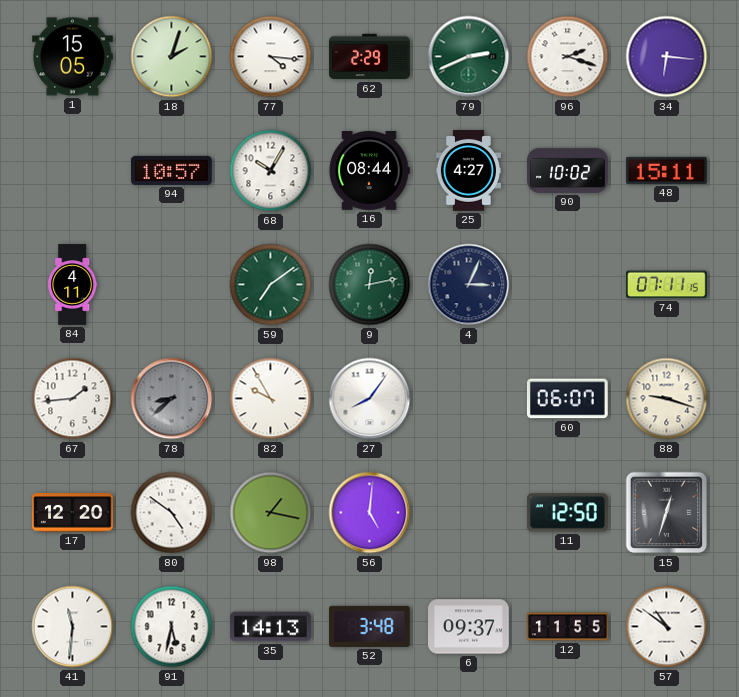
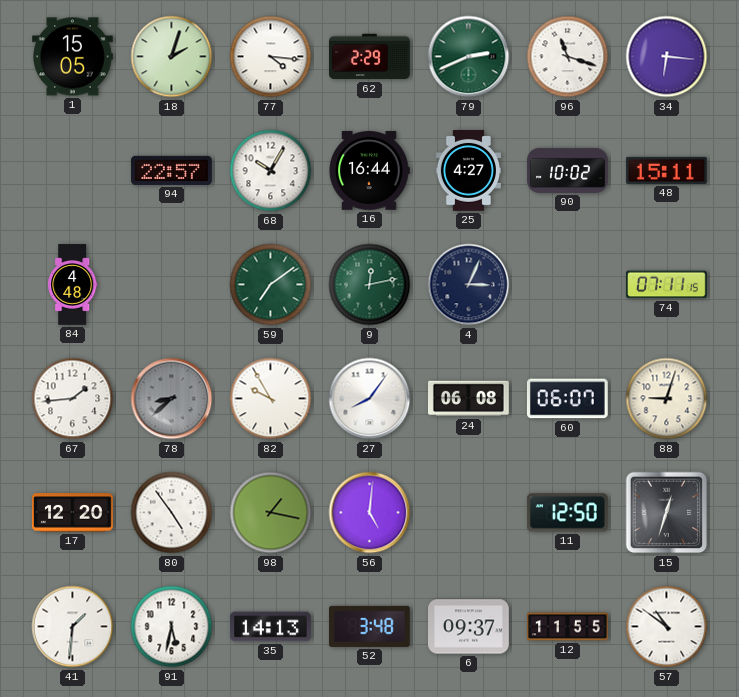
96: 2:18 -> 11:18 (568, 57)
94: 10:57 -> 22:57 (172, 170)
16: 08:44 -> 16:44 (369, 171)
84: 4:11 -> 4:48 (73, 285)
24: none -> 06:08 (469, 399)
88: 9:18 -> 9:03 (667, 399)
80: 4:51 -> 4:54 (172, 513)
41: 11:31 -> 1:31 (73, 627)
